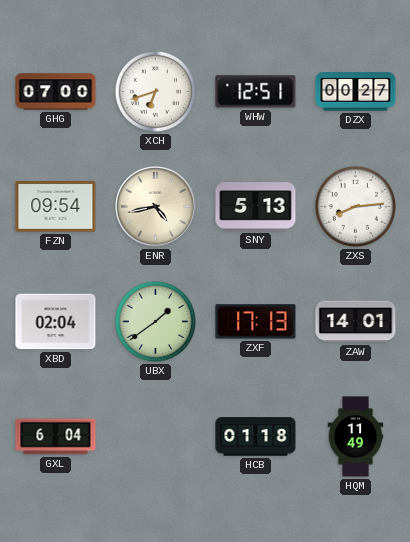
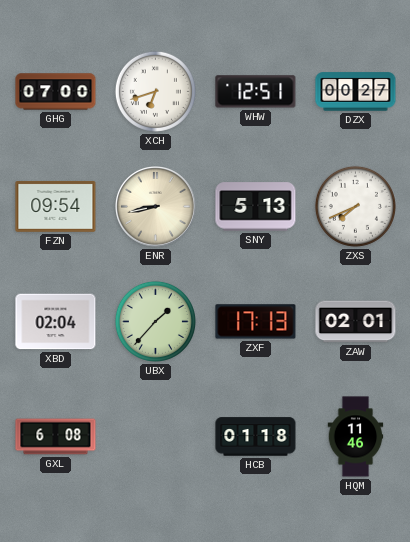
ENR: 4:43 -> 8:43 (156, 207)
ZXS: 8:14 -> 7:41 (355, 206)
UBX: 1:39 -> 1:37 (155, 321)
ZAW: 14:01 -> 02:01 (356, 322)
GXL: 6:04 -> 6:08 (56, 437)
HQM: 11:49 -> 11:46 (356, 437)
